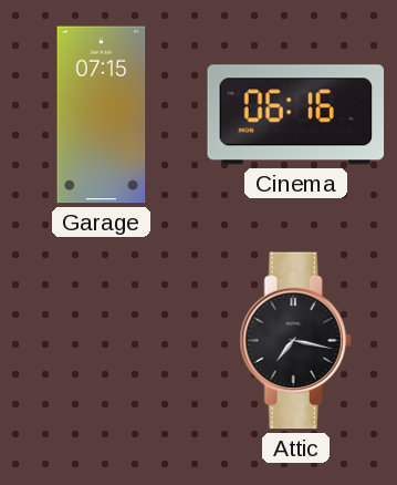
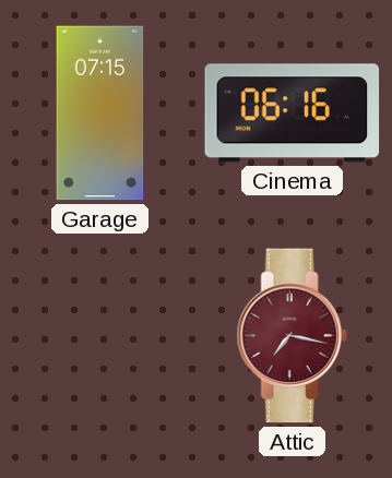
Attic dial: black -> burgundy (292, 336)
